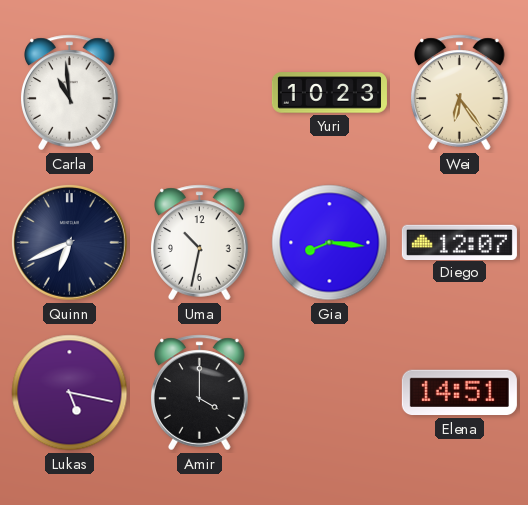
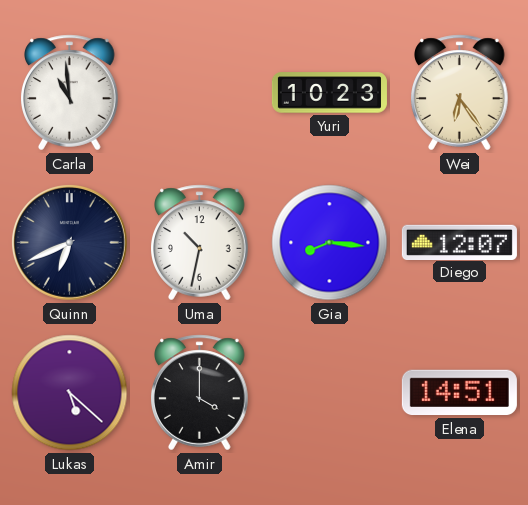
Lukas: 5:17 -> 5:22 (70, 393)
